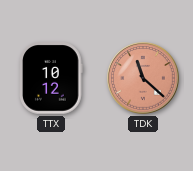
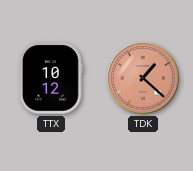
TDK: 11:22 -> 1:22 (143, 78)
